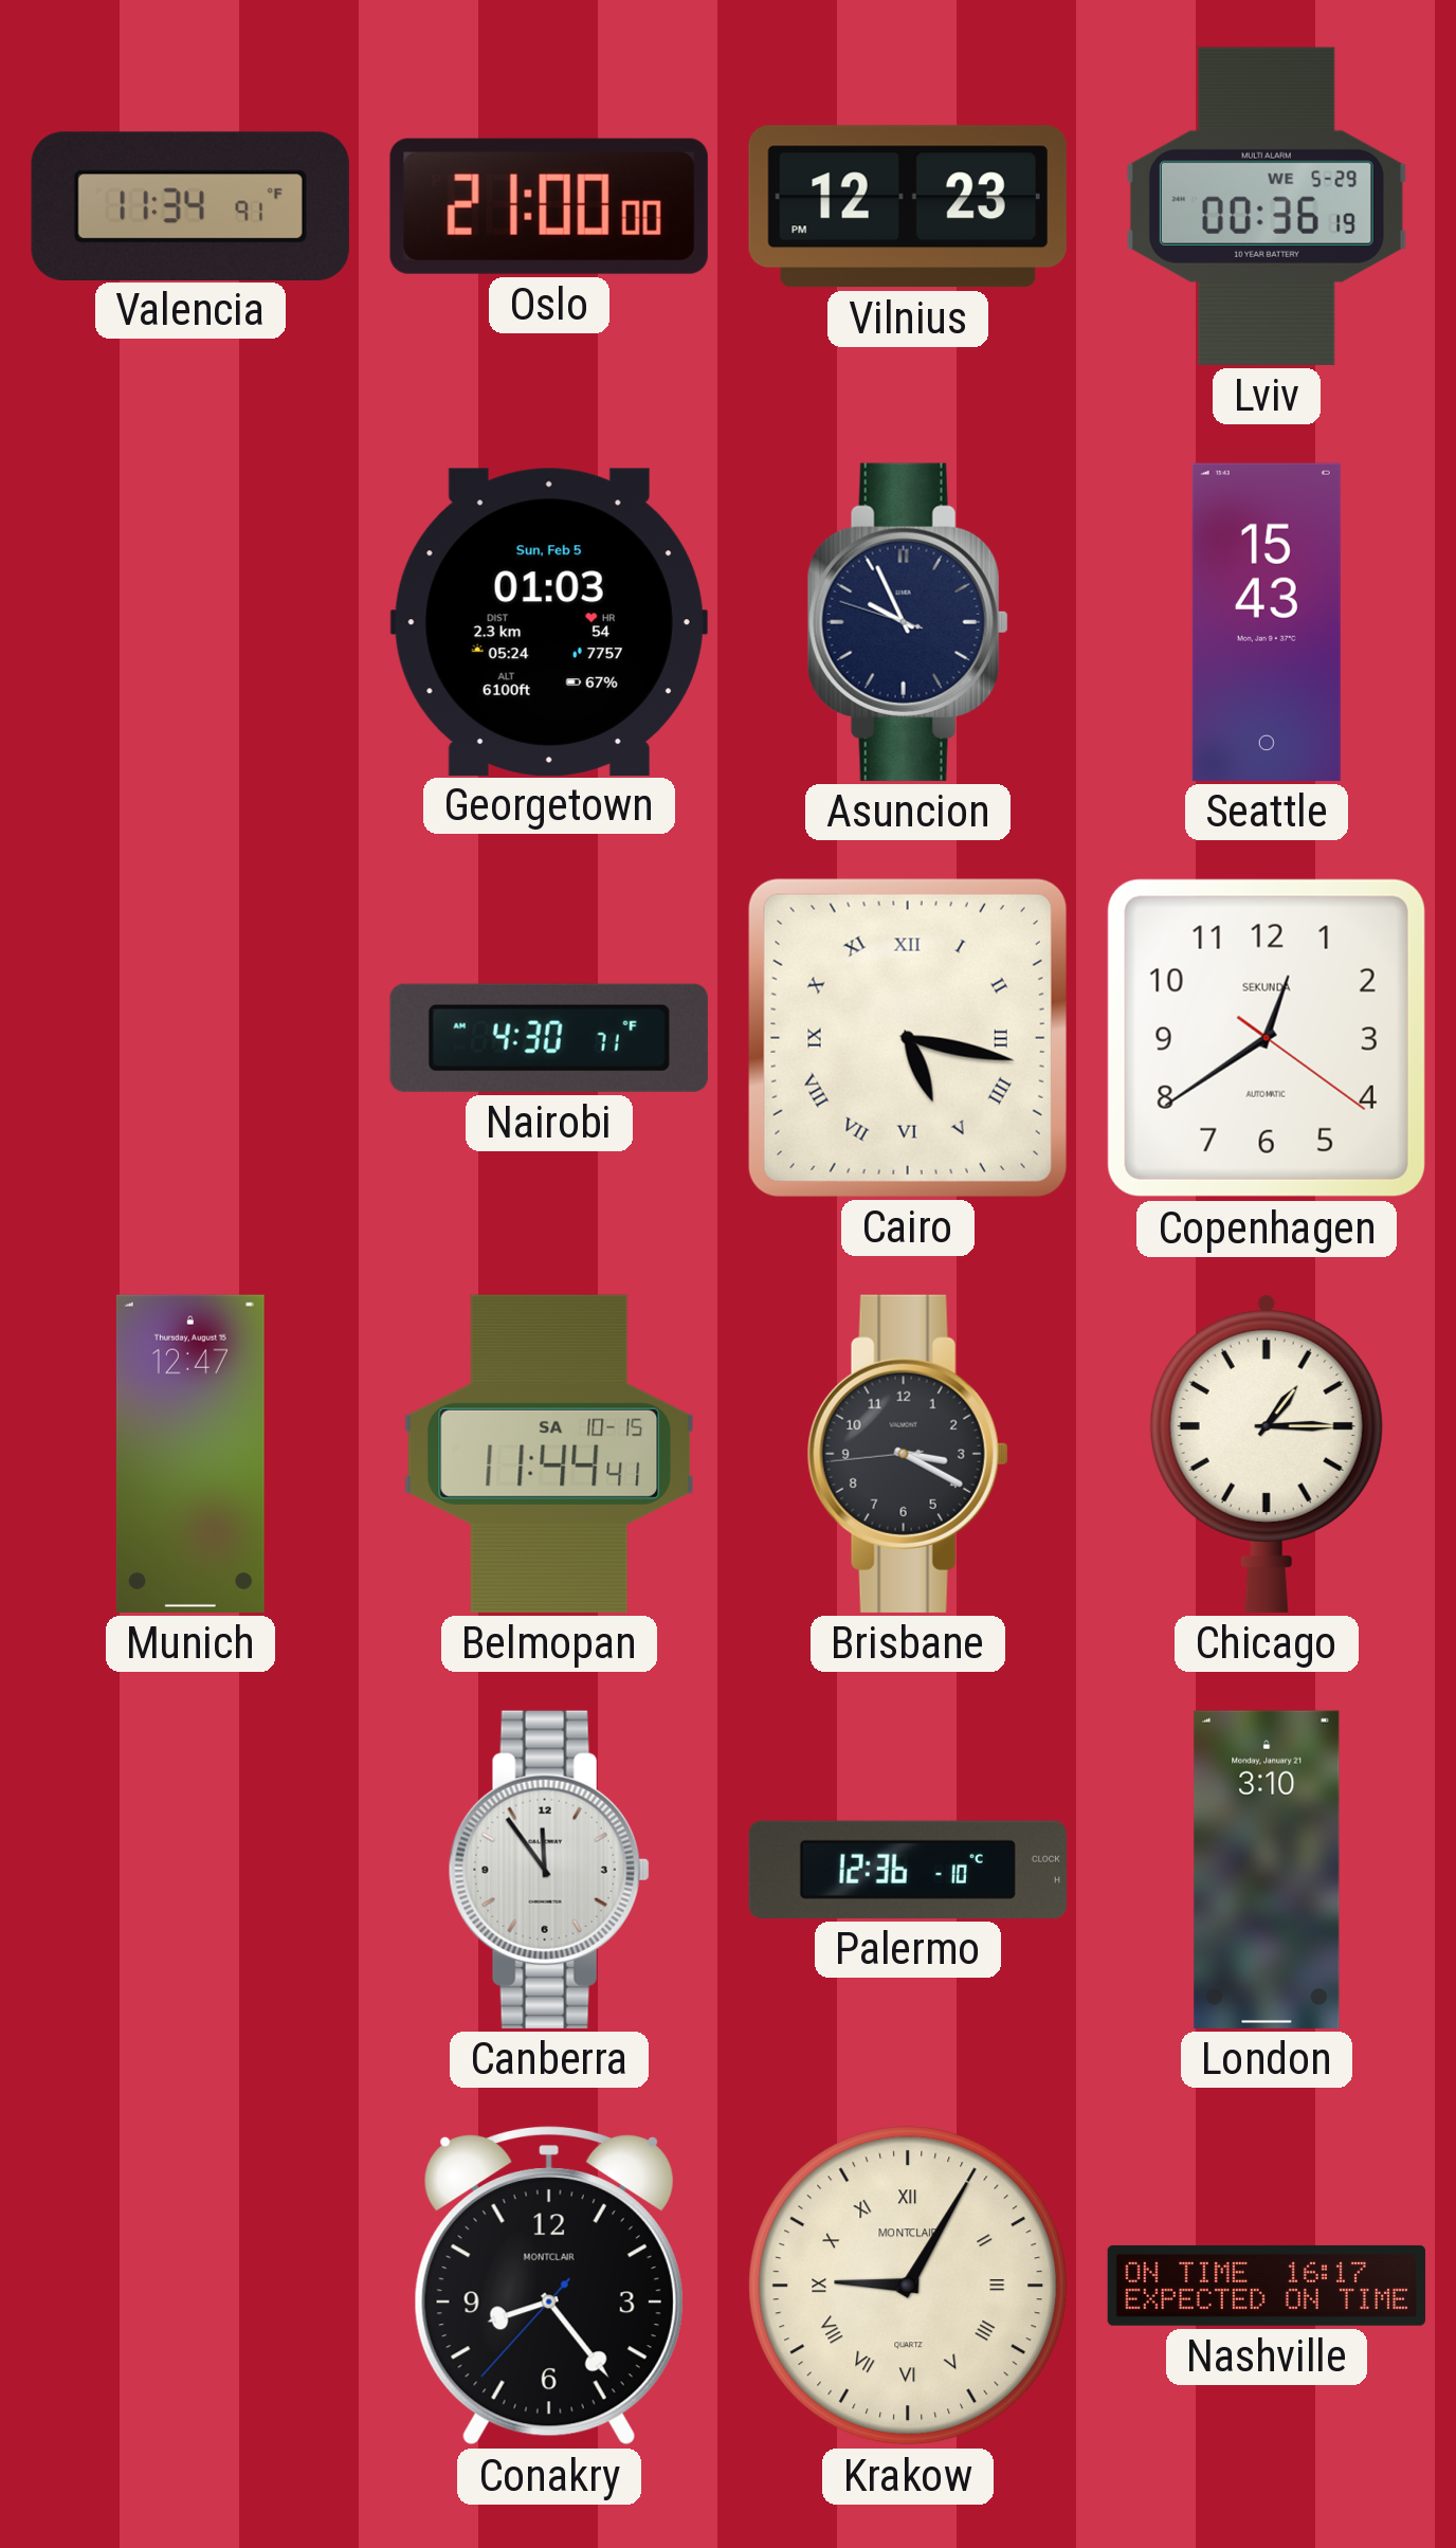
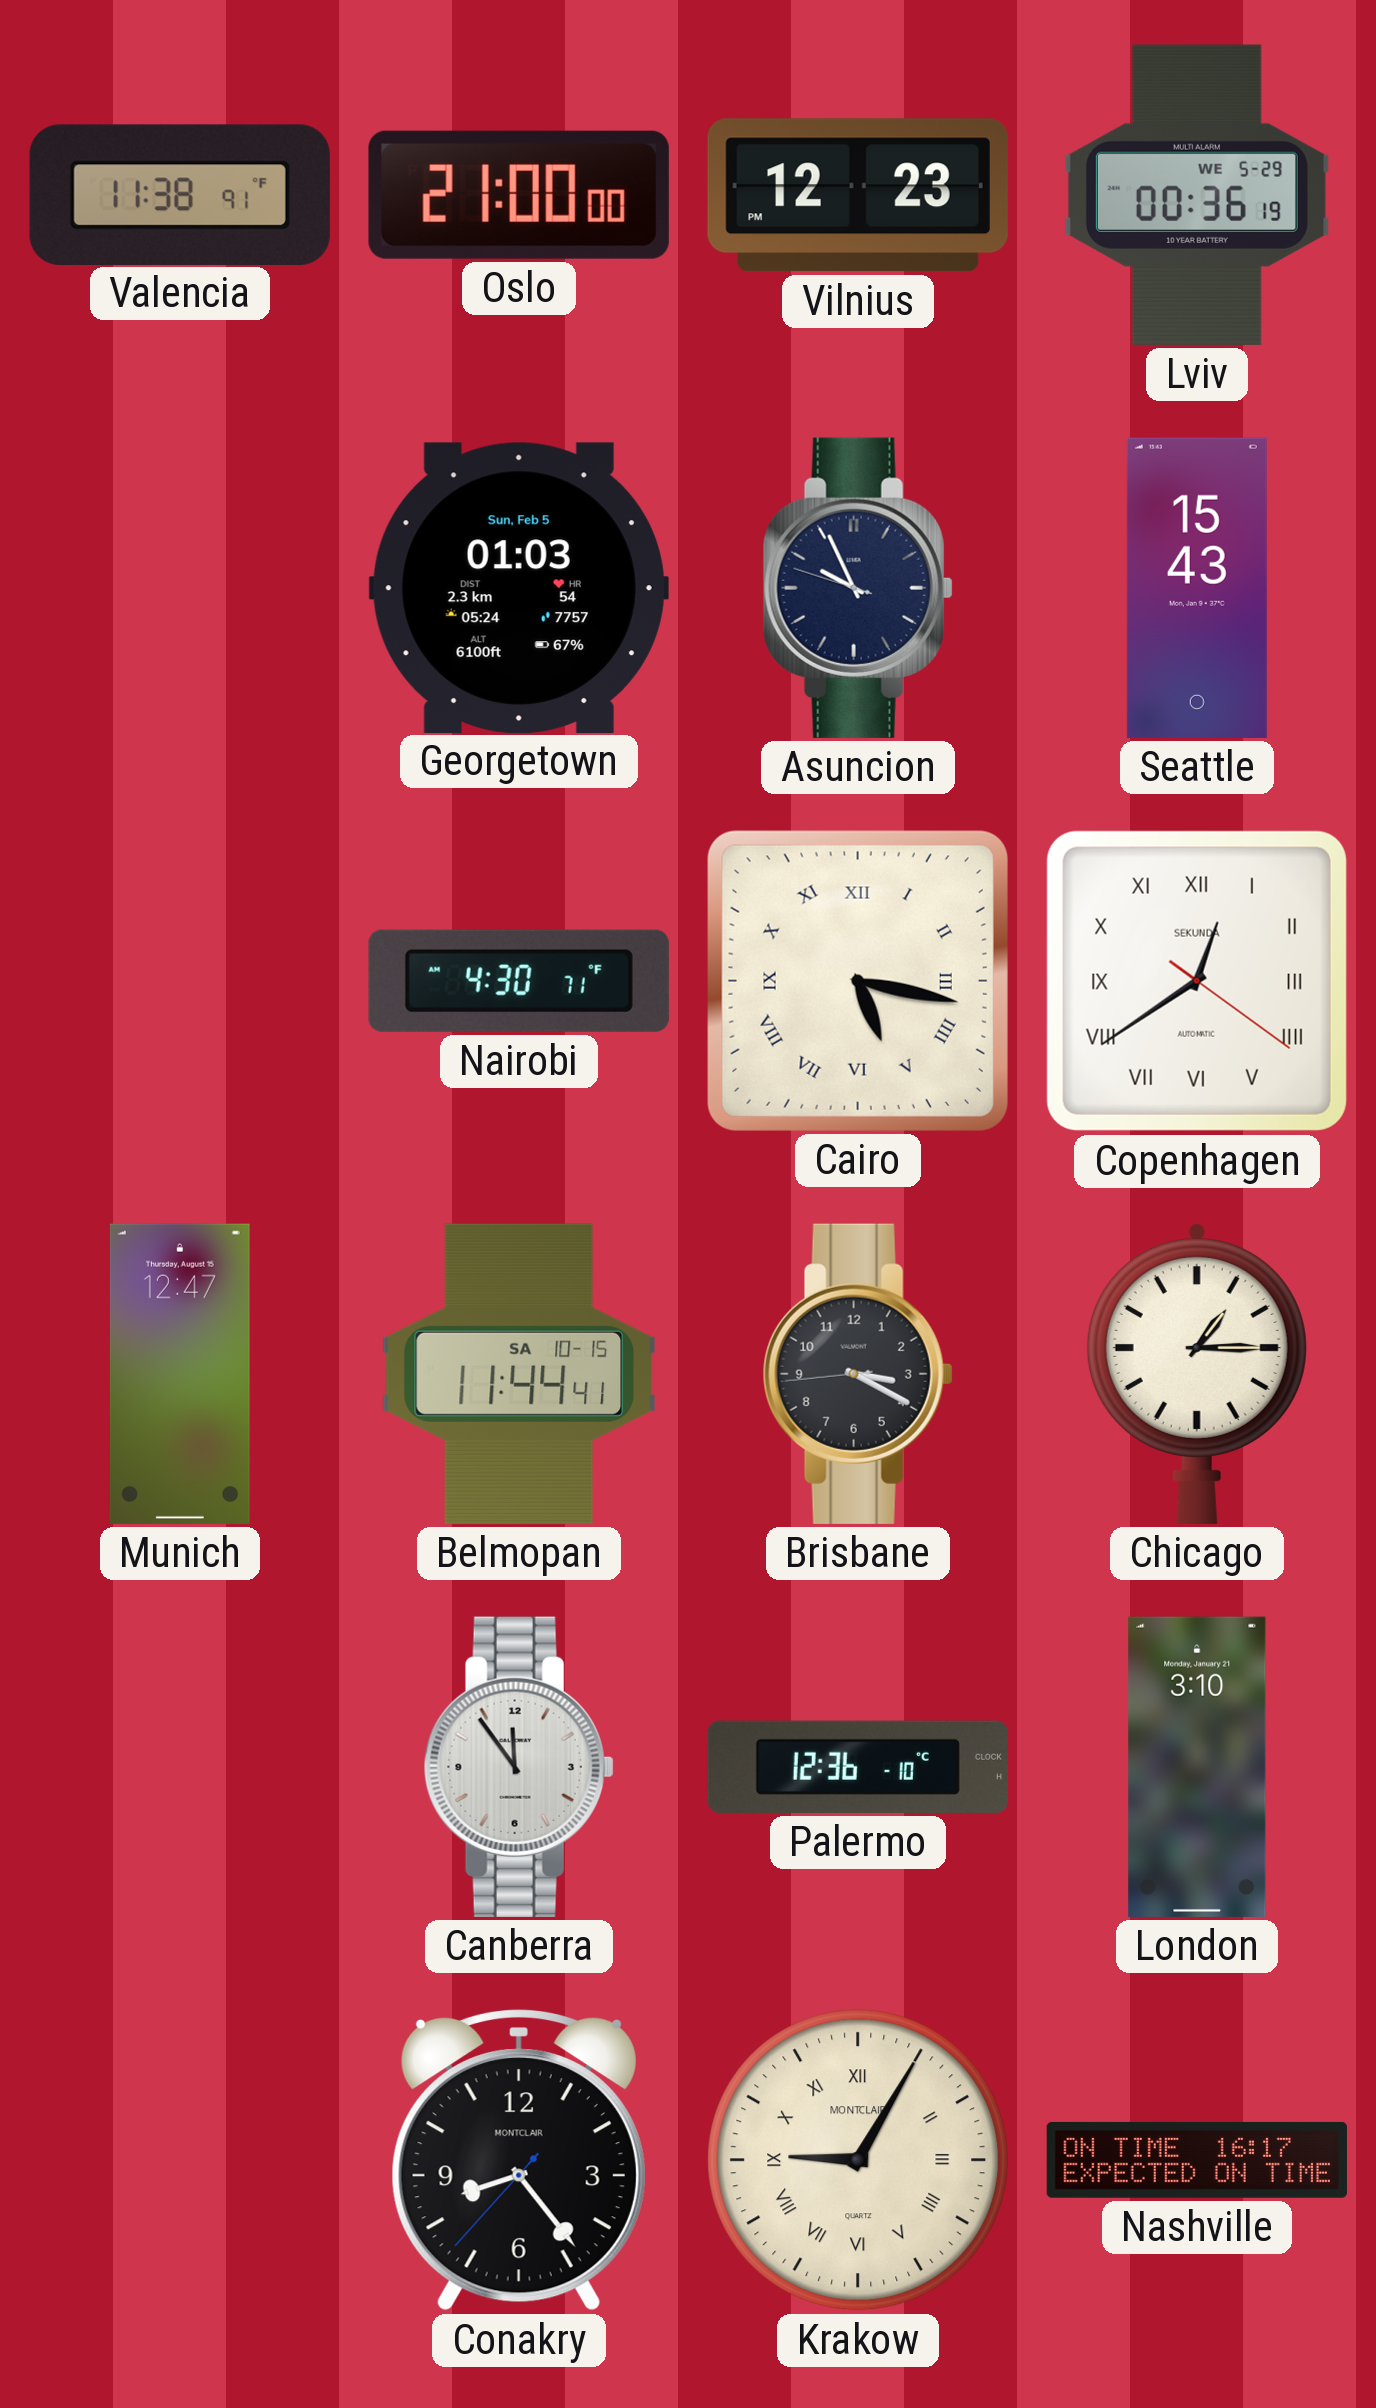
Valencia: 11:34 -> 11:38 (180, 194)
Copenhagen numerals: Arabic -> Roman (1197, 981)
